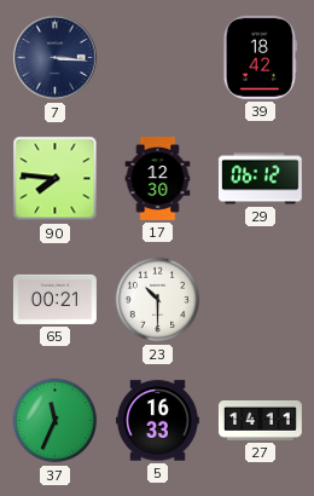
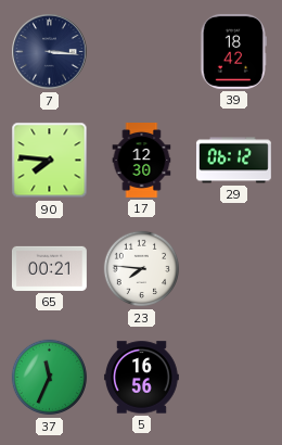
23: 10:30 -> 7:46 (142, 269)
5: 16:33 -> 16:56 (141, 378)
27: 14:11 -> none (260, 420)
